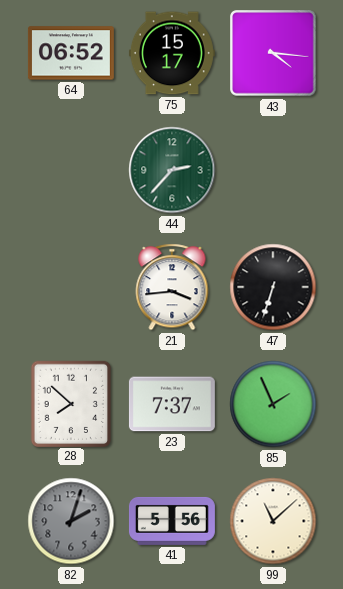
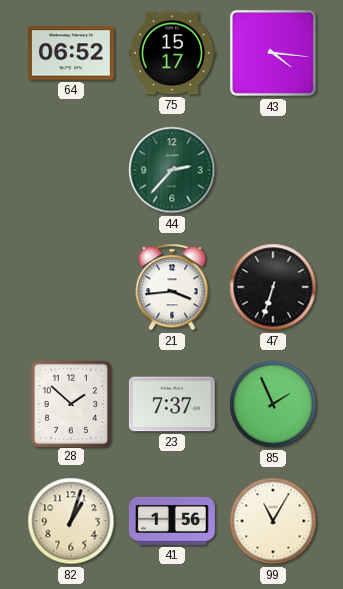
28: 7:52 -> 1:52 (70, 403)
82: 2:03 -> 1:03 (71, 521)
82 dial: grey -> cream (71, 521)
41: 5:56 -> 1:56 (172, 521)
99: 11:08 -> 11:05 (273, 521)
